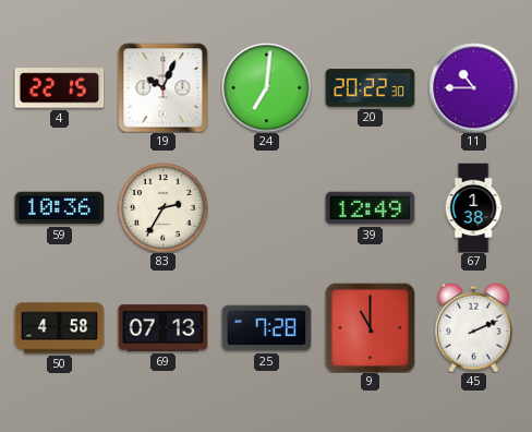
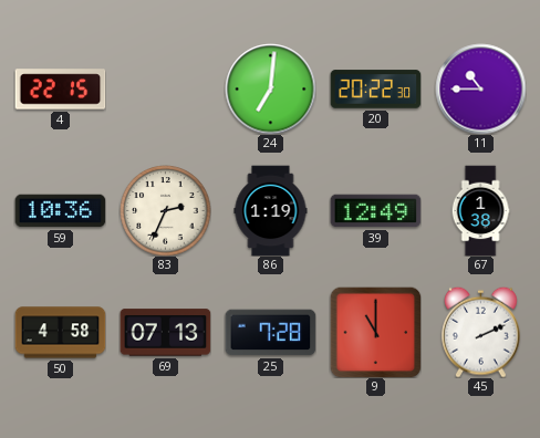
19: 10:04 -> none (162, 87)
83: 2:35 -> 2:34 (165, 210)
86: none -> 1:19 (271, 210)
